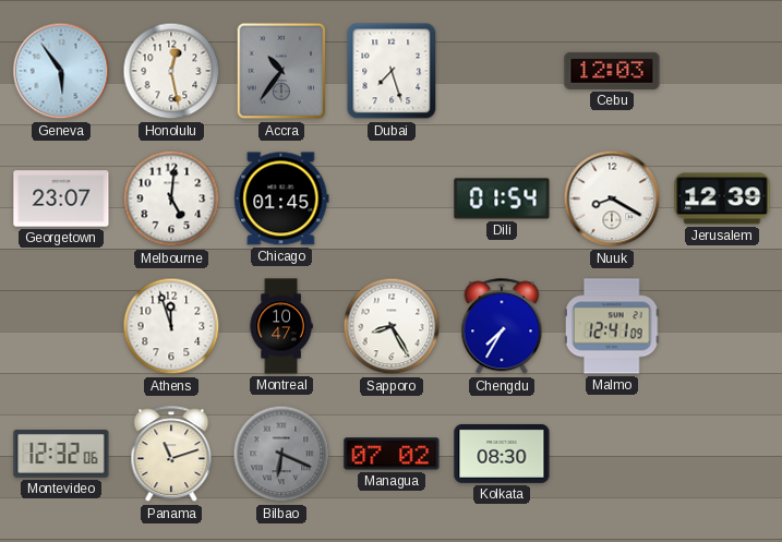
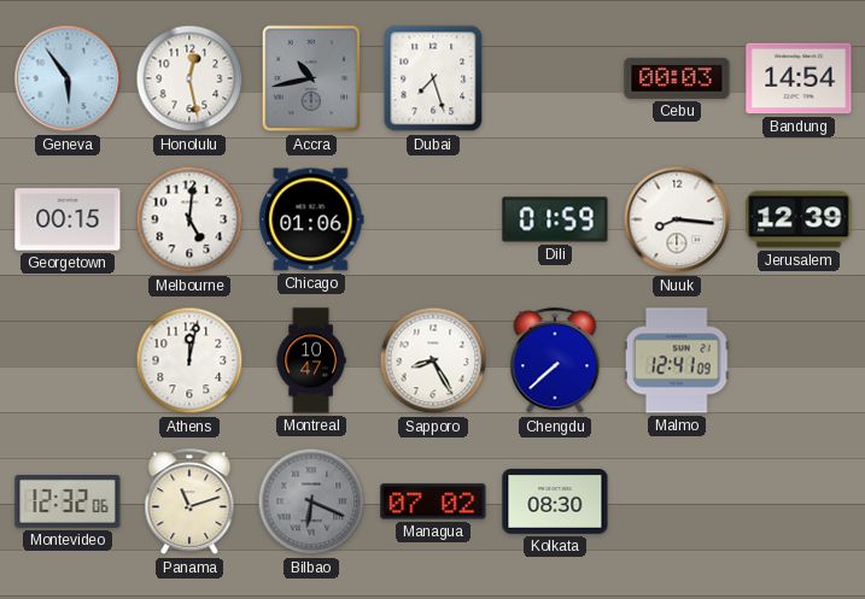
Accra: 10:36 -> 10:43 (311, 78)
Cebu: 12:03 -> 00:03 (677, 78)
Bandung: none -> 14:54 (799, 78)
Georgetown: 23:07 -> 00:15 (68, 219)
Chicago: 01:45 -> 01:06 (311, 219)
Dili: 01:54 -> 01:59 (555, 219)
Nuuk: 8:20 -> 8:16 (677, 219)
Athens: 11:57 -> 12:02 (189, 360)
Chengdu: 7:35 -> 7:38 (555, 362)
